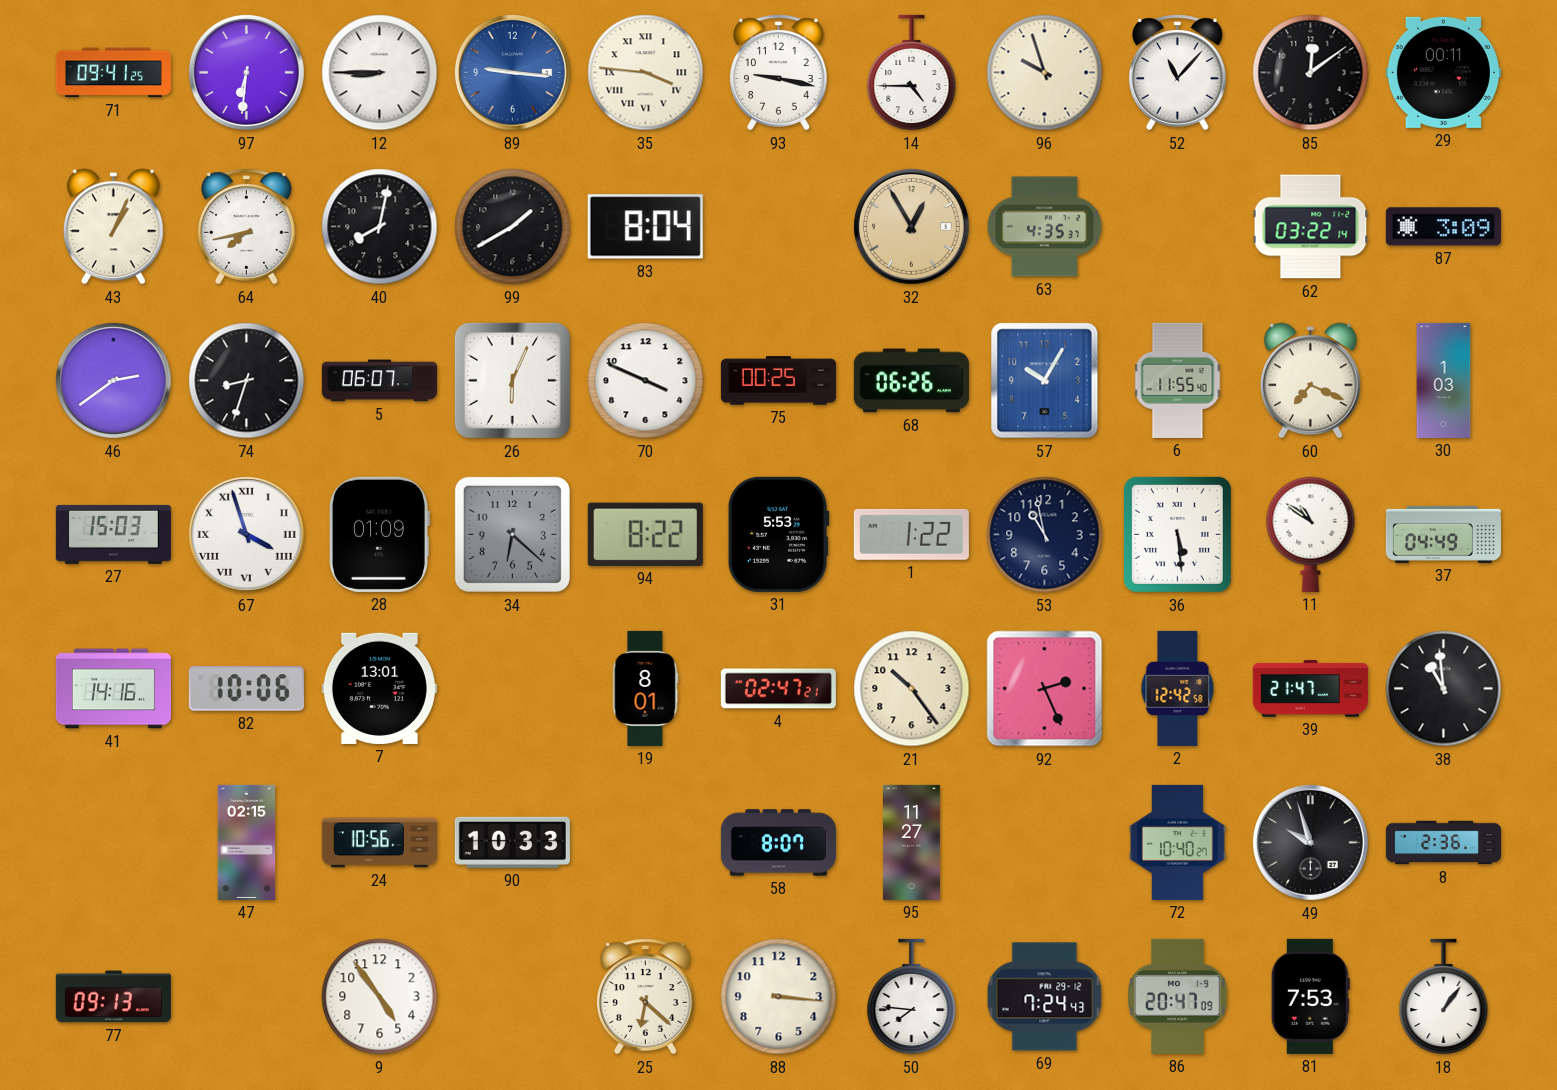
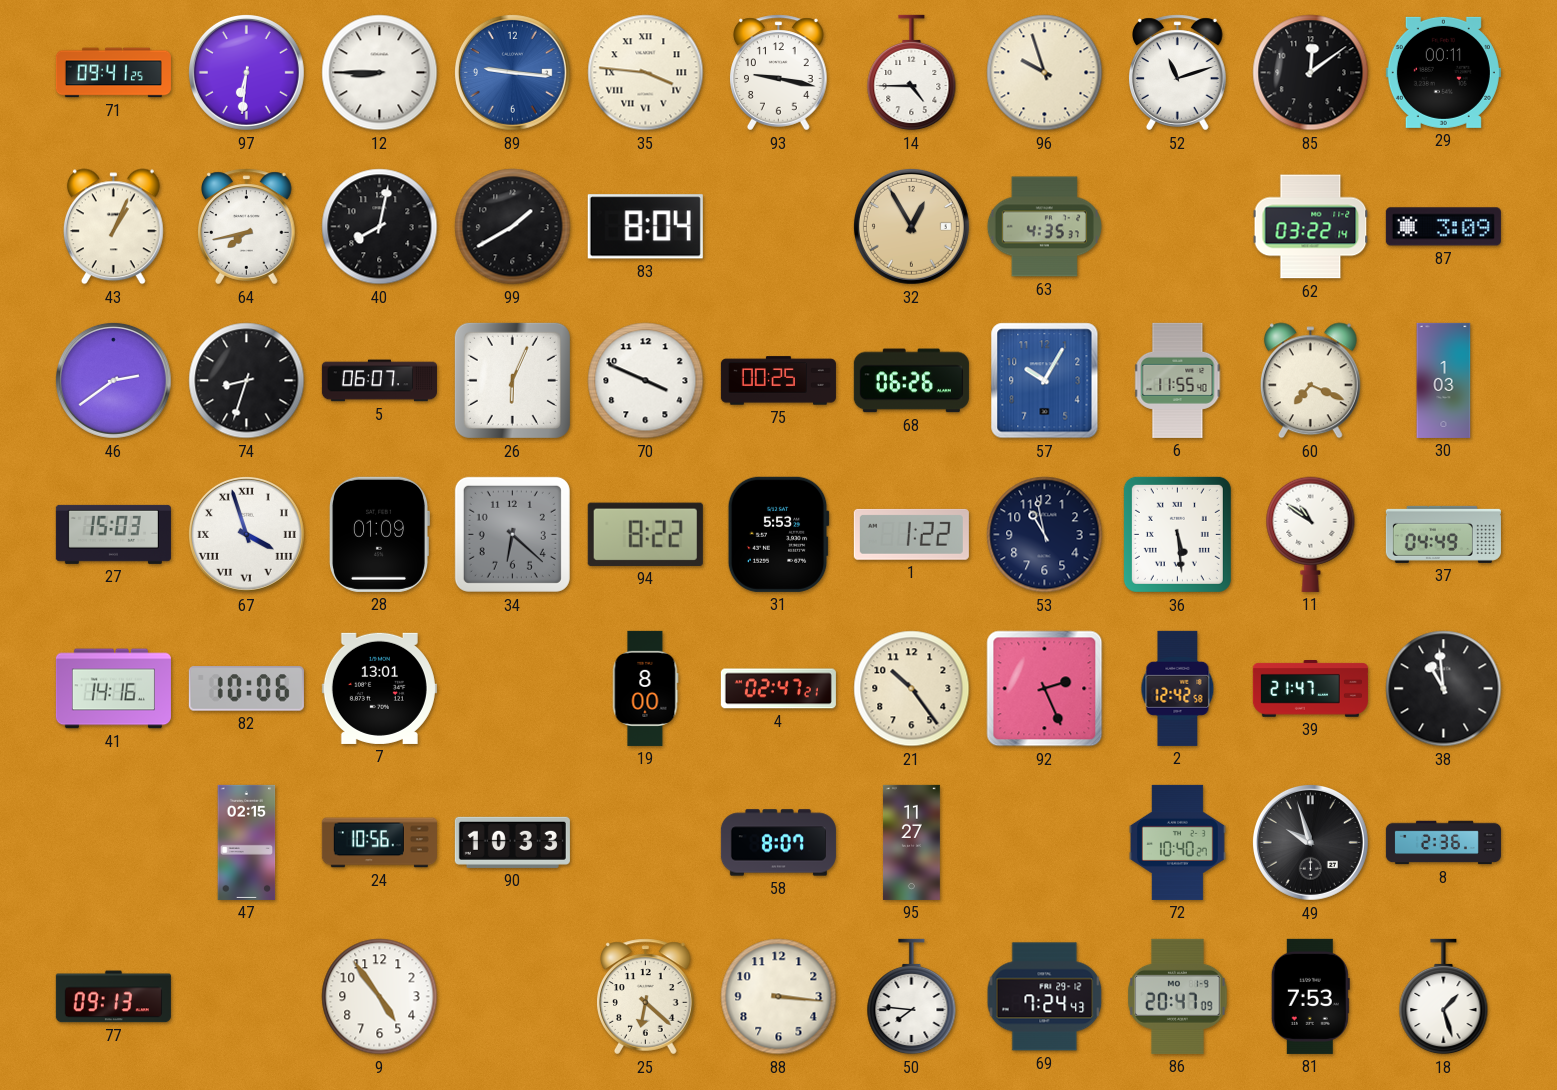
52: 11:07 -> 11:12 (1178, 73)
19: 8:01 -> 8:00 (645, 688)
18: 1:06 -> 1:27 (1444, 997)
